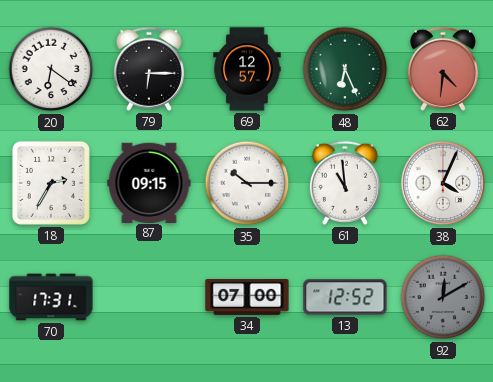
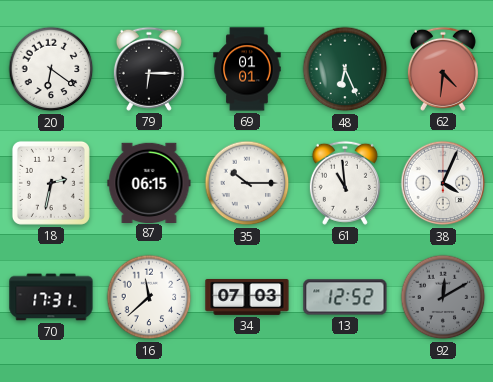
69: 12:57 -> 01:01 (247, 69)
18: 2:35 -> 2:32 (51, 183)
87: 09:15 -> 06:15 (149, 182)
16: none -> 11:38 (149, 297)
34: 07:00 -> 07:03 (247, 297)
